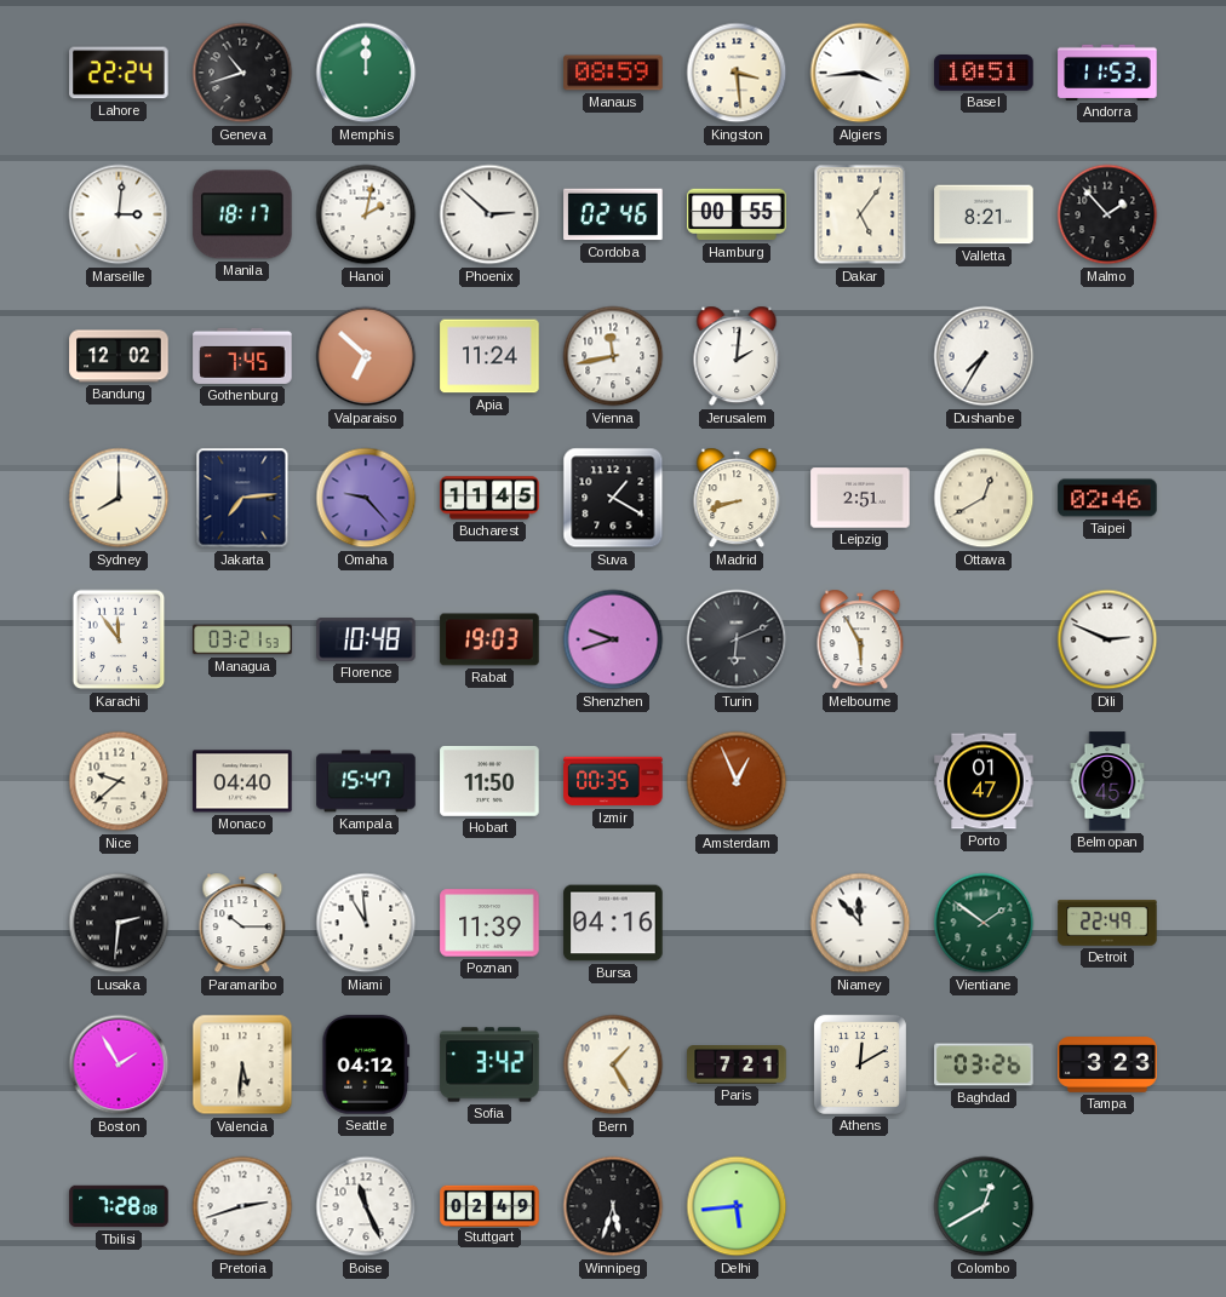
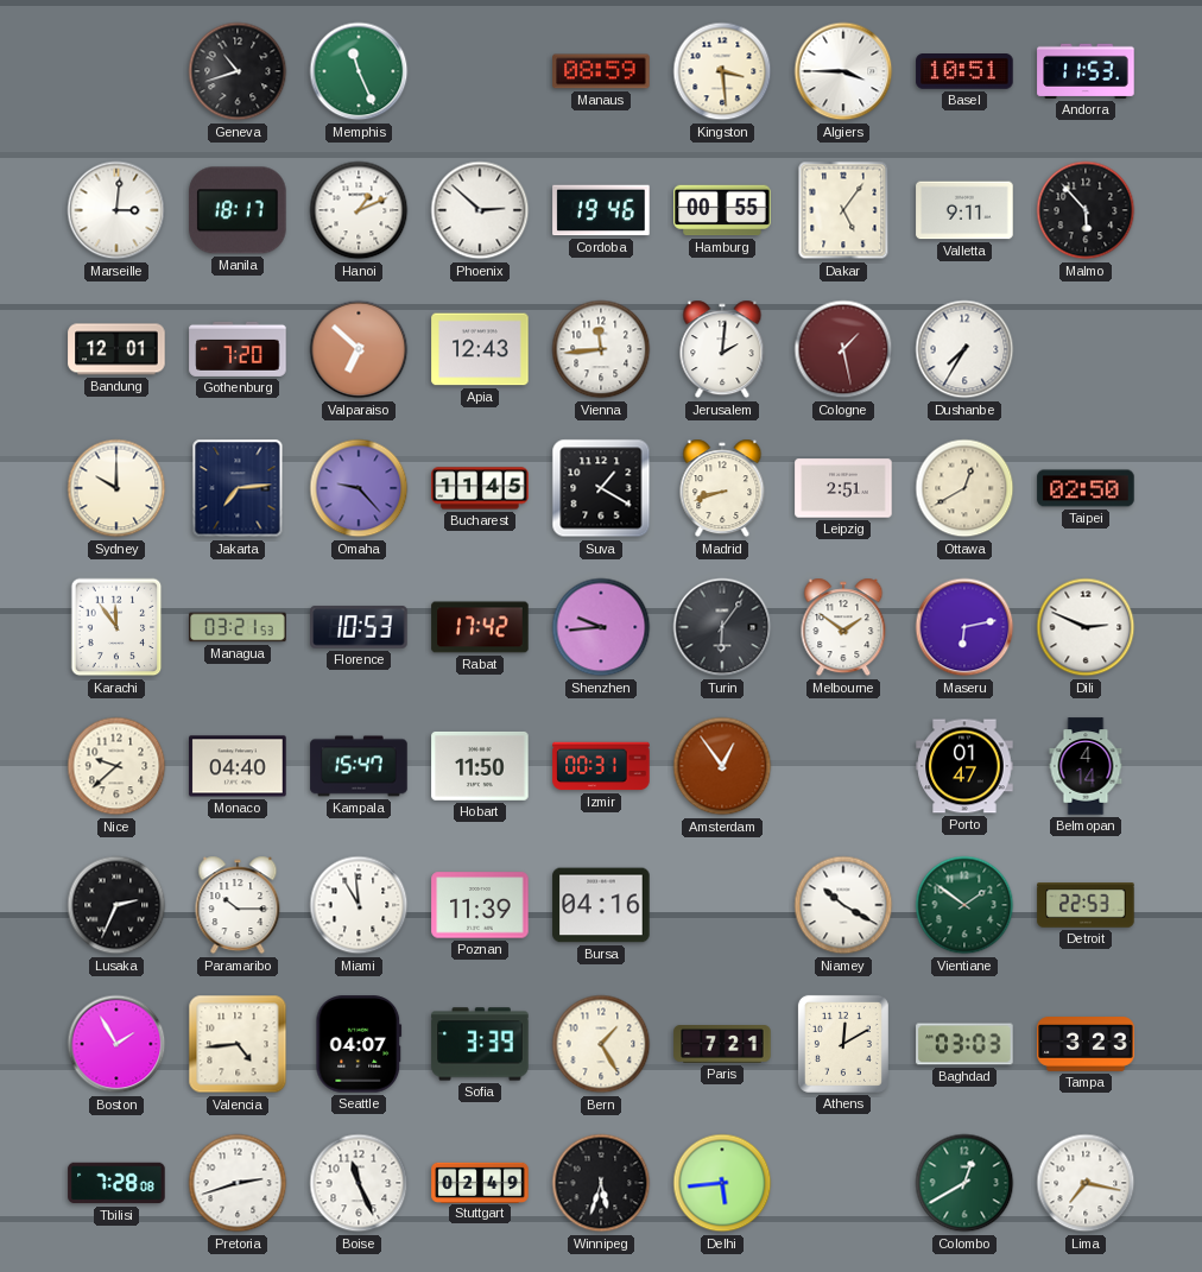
Lahore: 22:24 -> none (119, 73)
Memphis: 12:00 -> 11:26 (359, 71)
Algiers: 3:44 -> 3:45 (843, 71)
Hanoi: 2:02 -> 1:11 (359, 210)
Cordoba: 02:46 -> 19:46 (601, 210)
Valletta: 8:21 -> 9:11 (964, 210)
Malmo: 1:53 -> 5:53 (1086, 210)
Bandung: 12:02 -> 12:01 (116, 349)
Gothenburg: 7:45 -> 7:20 (238, 349)
Apia: 11:24 -> 12:43 (480, 349)
Vienna: 11:43 -> 11:44 (601, 349)
Cologne: none -> 1:28 (843, 349)
Sydney: 8:00 -> 10:00 (116, 488)
Taipei: 02:46 -> 02:50 (1086, 488)
Florence: 10:48 -> 10:53 (359, 627)
Rabat: 19:03 -> 17:42 (480, 627)
Shenzhen: 9:42 -> 9:44 (601, 627)
Turin: 6:11 -> 6:06 (722, 627)
Melbourne: 5:55 -> 1:51 (843, 627)
Maseru: none -> 6:13 (964, 627)
Izmir: 00:35 -> 00:31 (601, 766)
Amsterdam: 12:56 -> 12:54 (722, 766)
Belmopan: 9:45 -> 4:14 (1086, 766)
Lusaka: 2:31 -> 2:34 (116, 905)
Niamey: 11:53 -> 10:20 (843, 905)
Detroit: 22:49 -> 22:53 (1086, 905)
Valencia: 5:31 -> 4:44 (238, 1044)
Seattle: 04:12 -> 04:07 (359, 1044)
Sofia: 3:42 -> 3:39 (480, 1044)
Baghdad: 03:26 -> 03:03 (964, 1044)
Lima: none -> 7:17 (1086, 1183)
